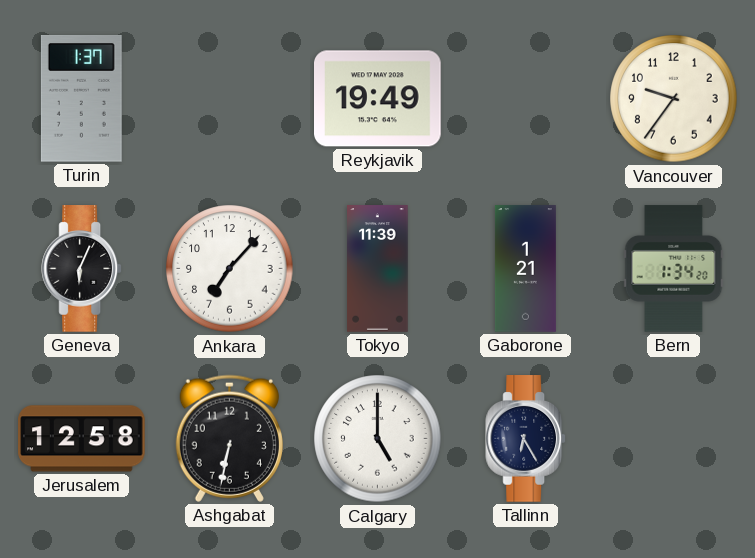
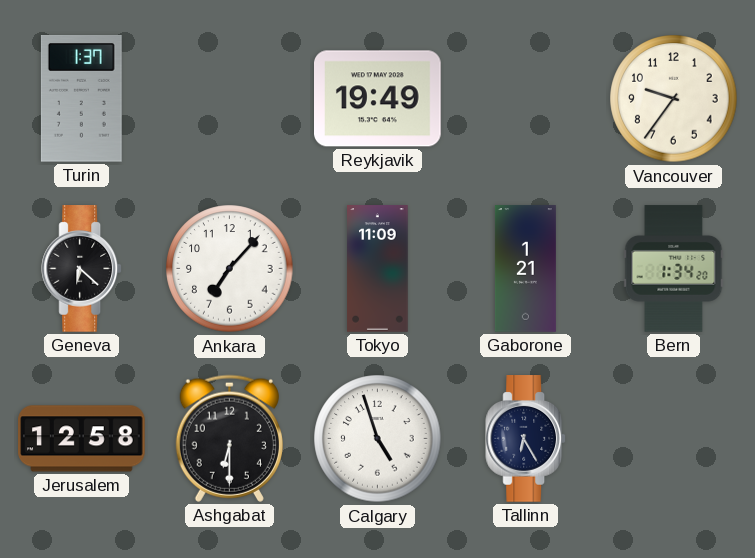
Geneva: 6:04 -> 6:22 (82, 269)
Tokyo: 11:39 -> 11:09 (378, 269)
Ashgabat: 6:32 -> 6:30 (229, 438)
Calgary: 5:00 -> 4:57 (378, 439)
